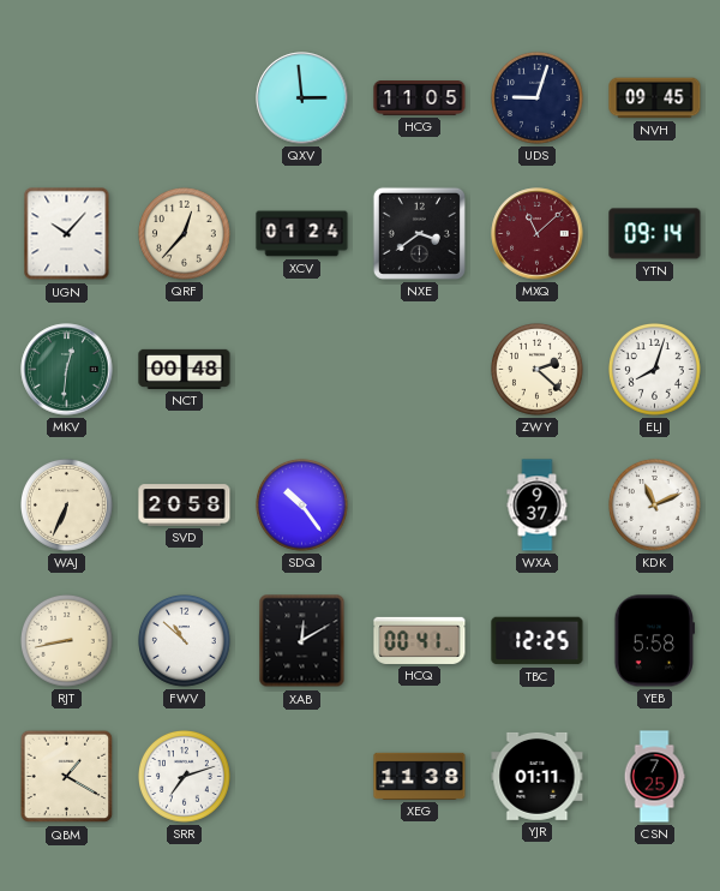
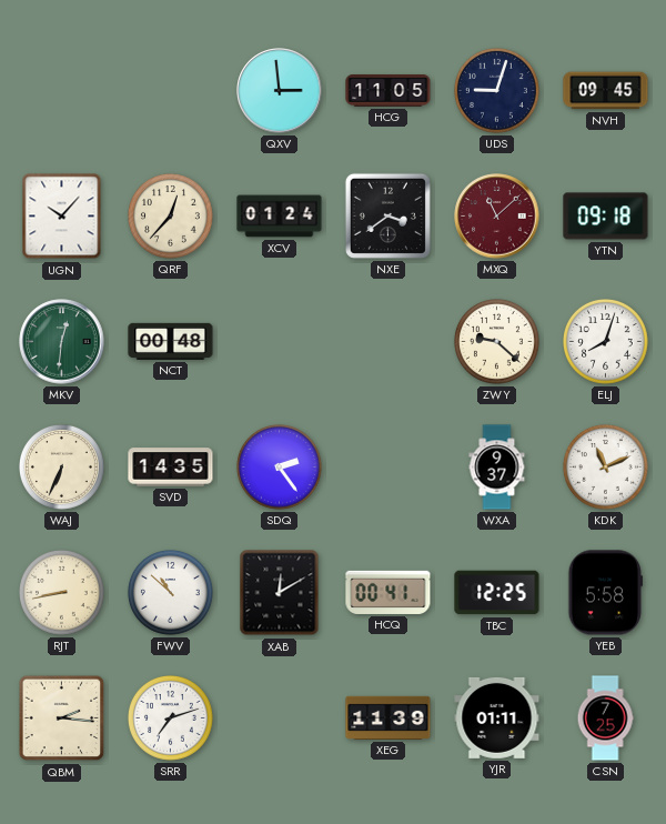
YTN: 09:14 -> 09:18 (606, 217)
ZWY: 2:22 -> 9:22 (497, 342)
SVD: 20:58 -> 14:35 (171, 468)
SDQ: 10:24 -> 2:24 (280, 468)
QBM: 1:20 -> 2:16 (62, 719)
XEG: 11:38 -> 11:39 (389, 717)
